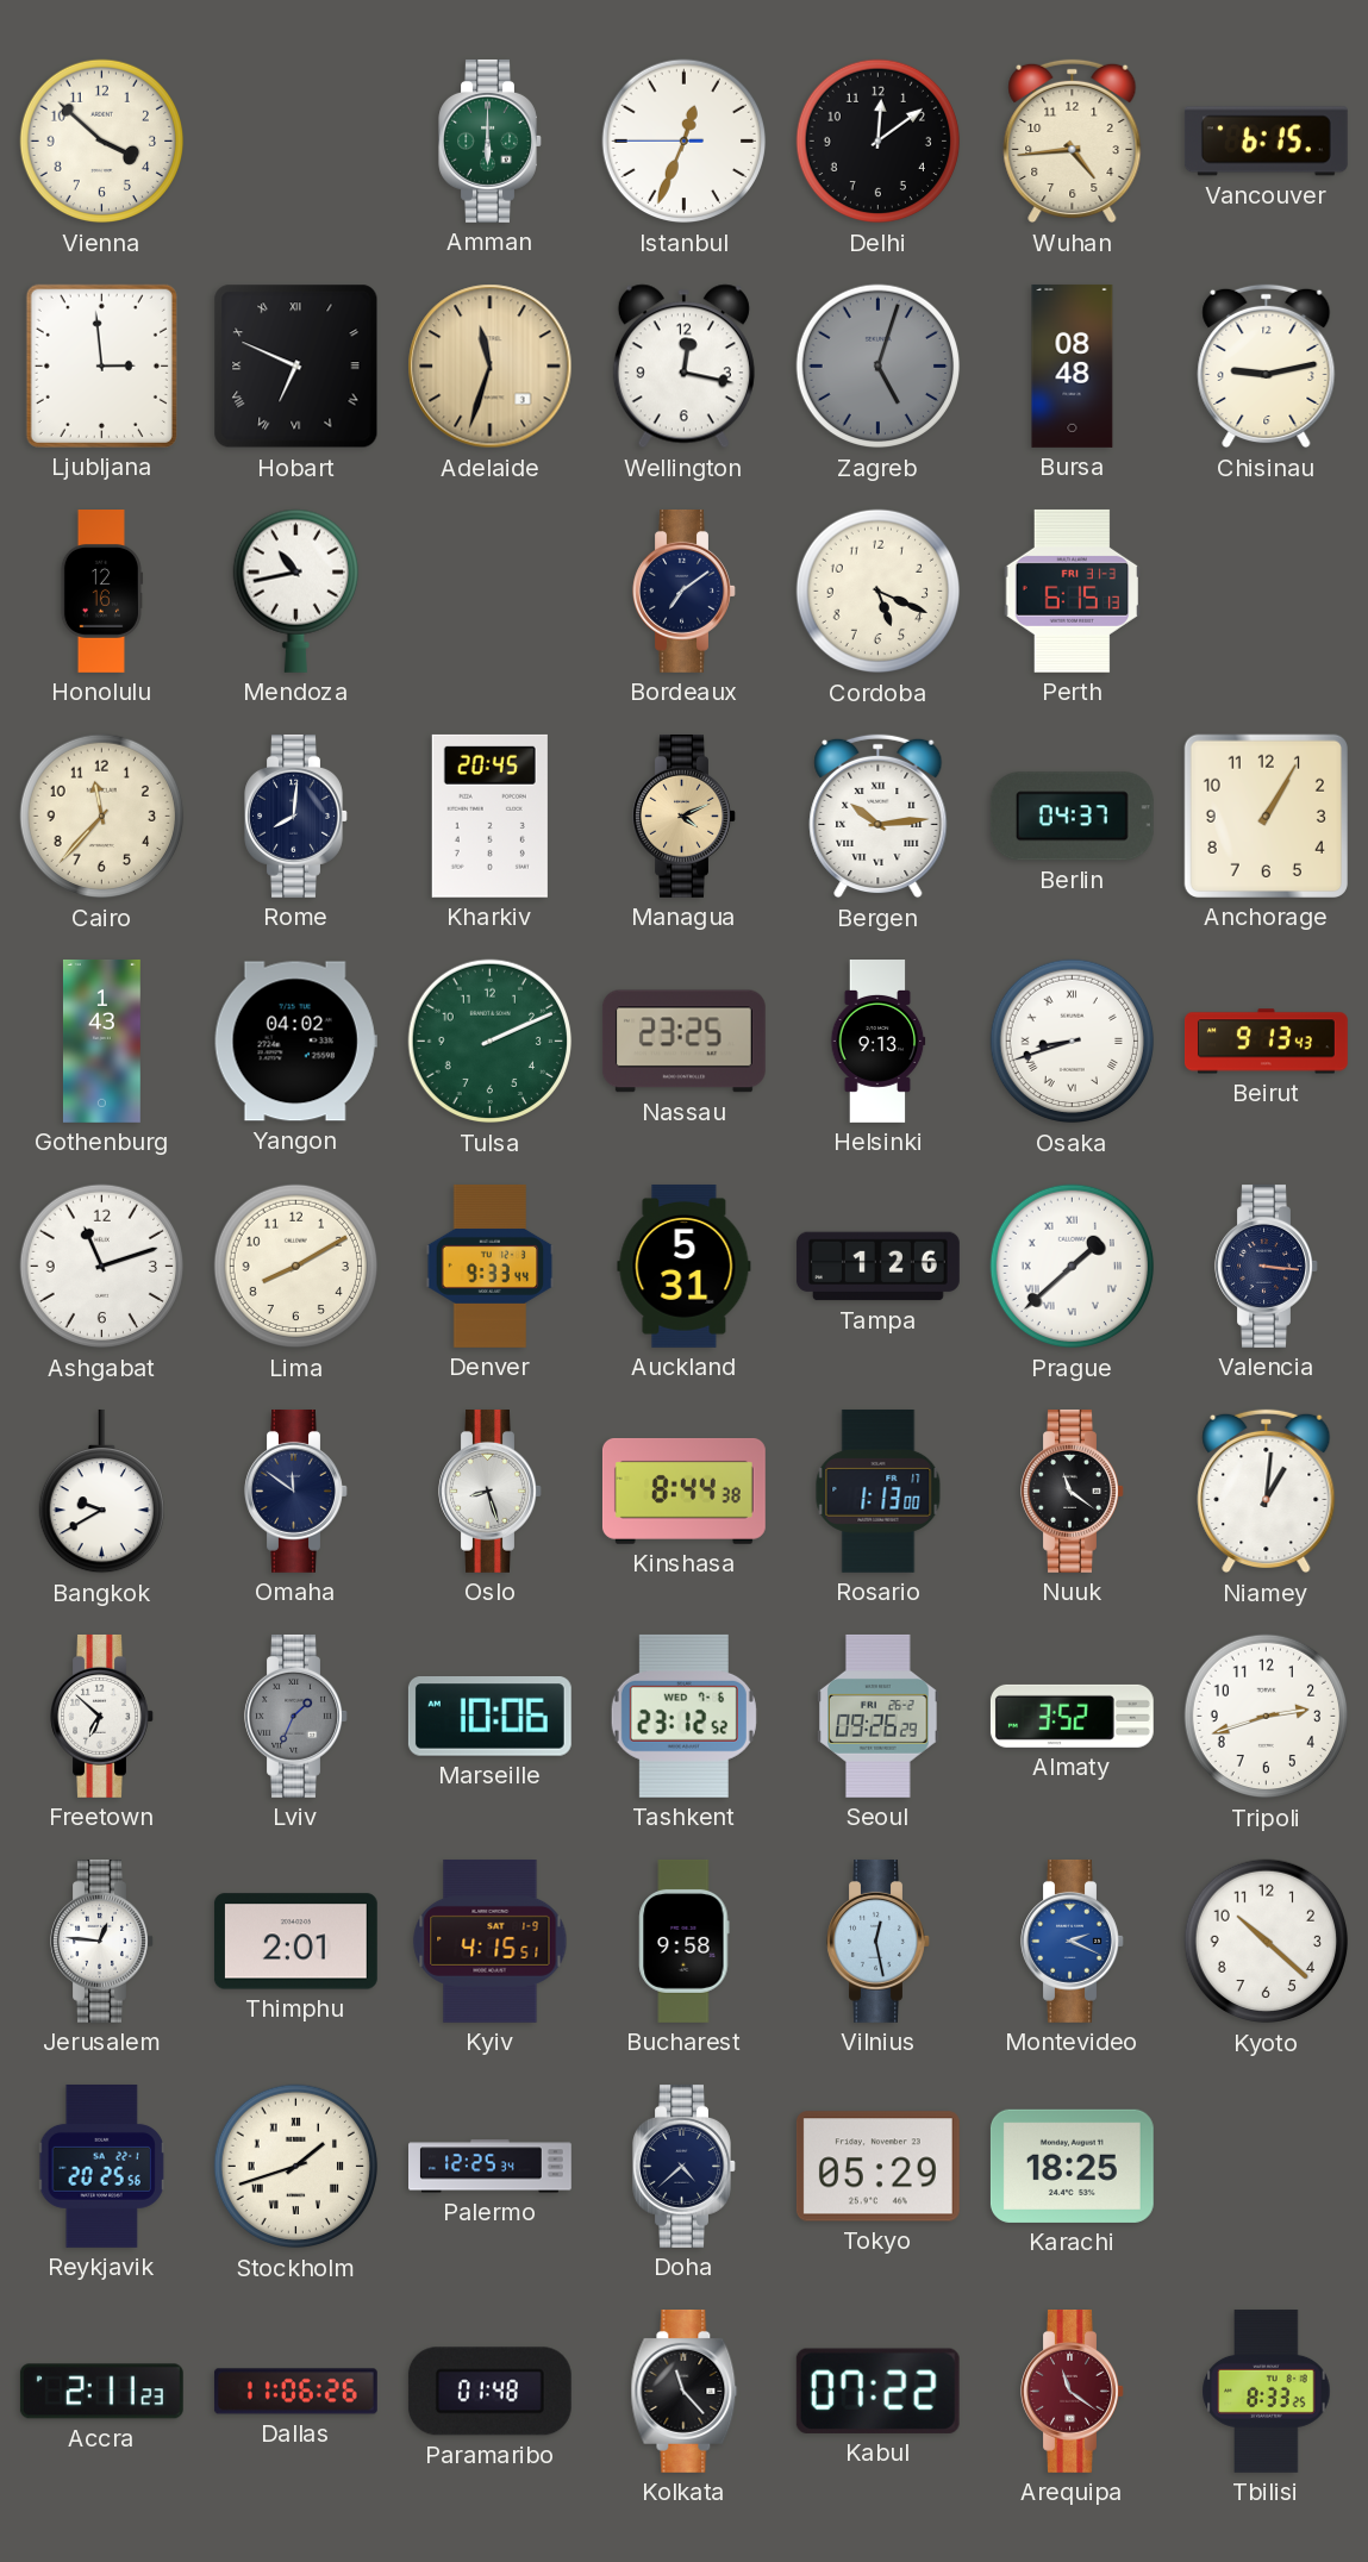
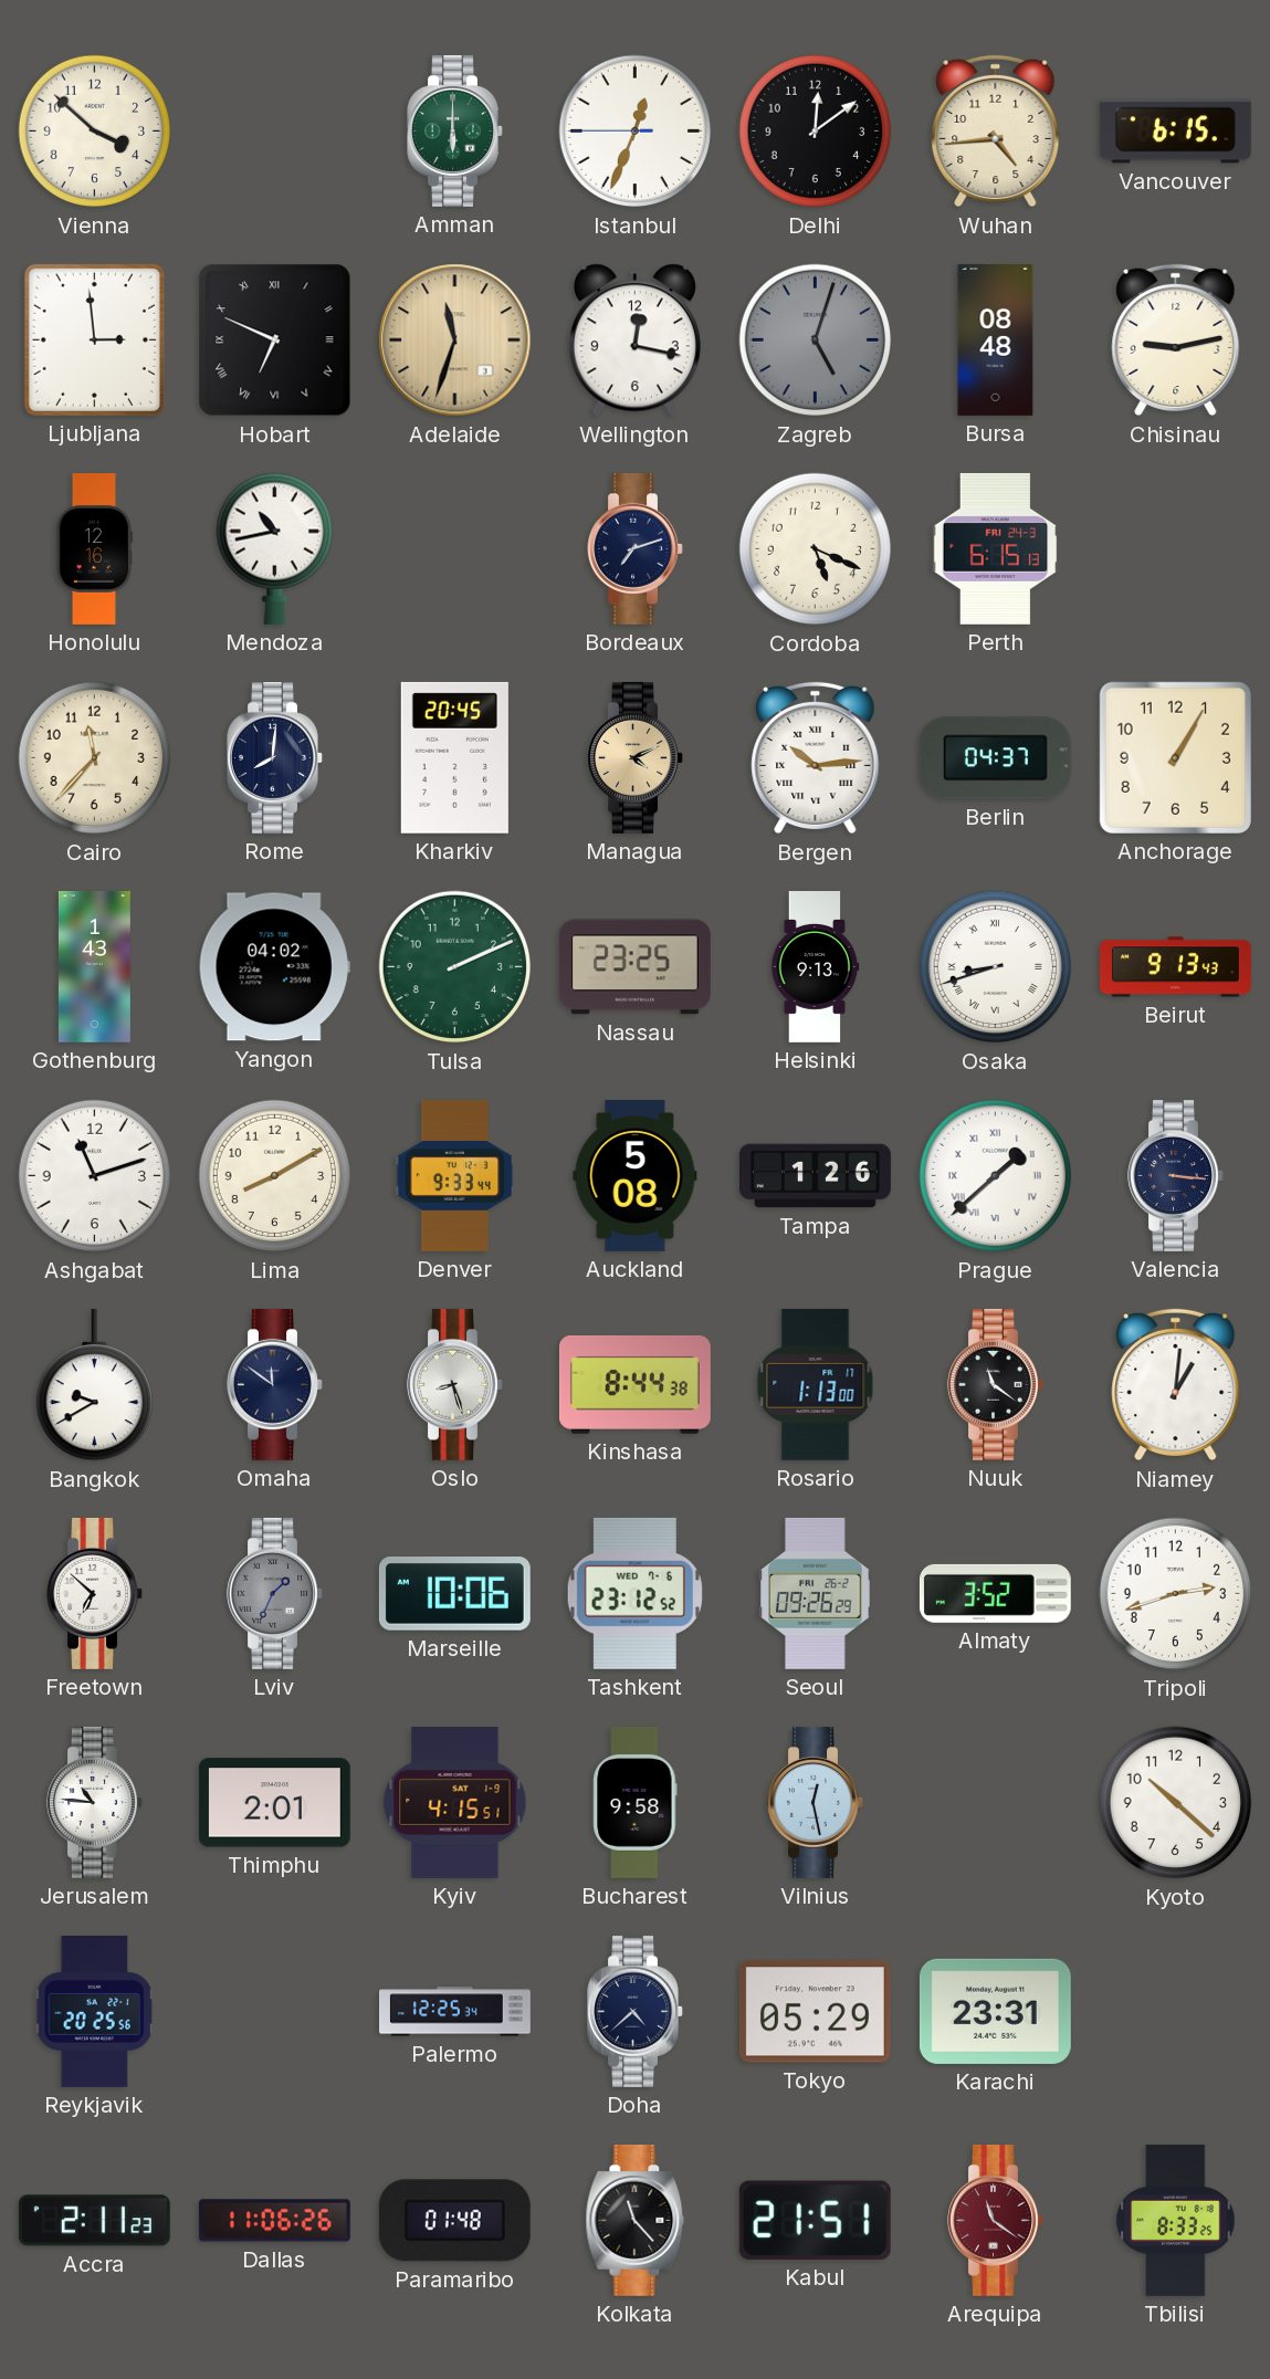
Bordeaux: 7:09 -> 7:12 (636, 548)
Perth date: FRI 31-3 -> FRI 24-3 (996, 548)
Auckland: 5:31 -> 5:08 (636, 1175)
Jerusalem: 12:46 -> 10:46 (95, 1802)
Montevideo: 2:19 -> none (1073, 1941)
Stockholm: 1:42 -> none (296, 2167)
Karachi: 18:25 -> 23:31 (995, 2011)
Kabul: 07:22 -> 21:51 (815, 2220)
